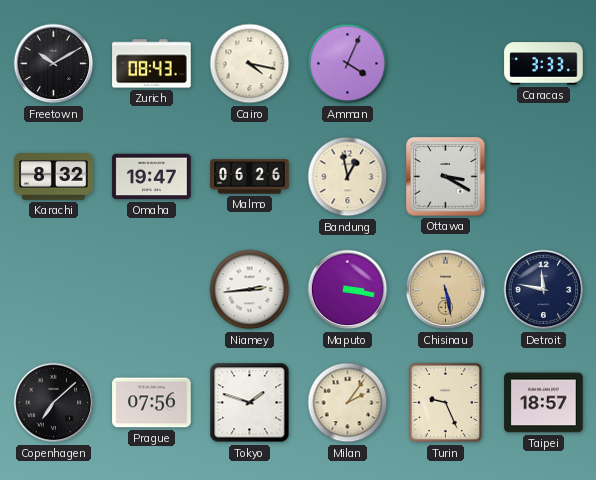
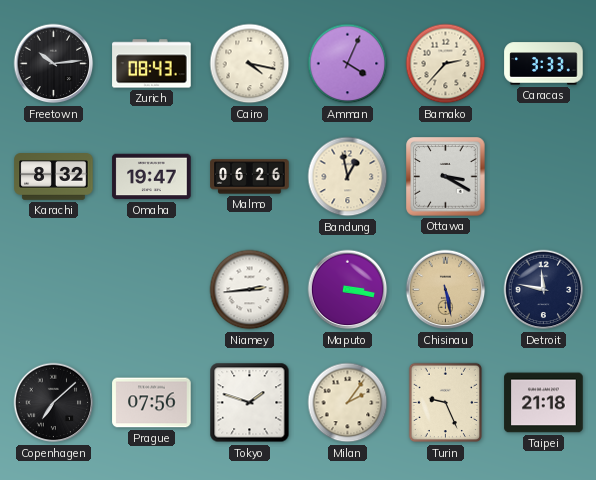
Freetown: 10:10 -> 10:14 (54, 64)
Bamako: none -> 2:37 (446, 64)
Taipei: 18:57 -> 21:18 (544, 403)
